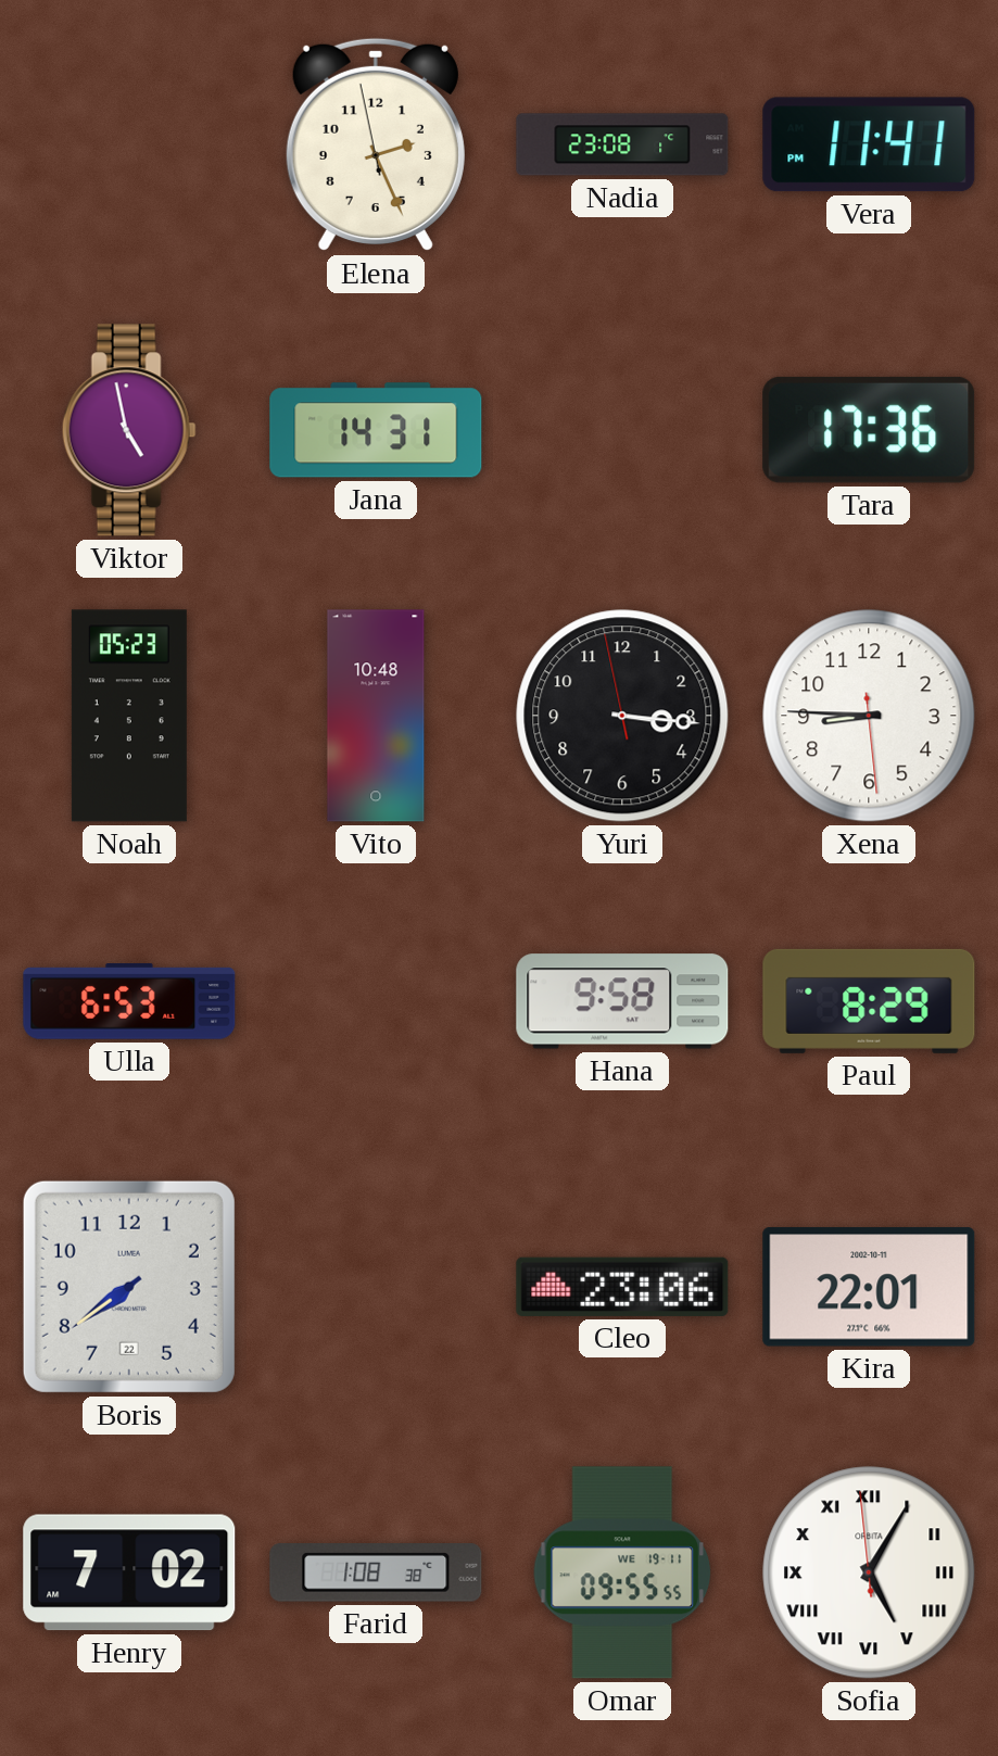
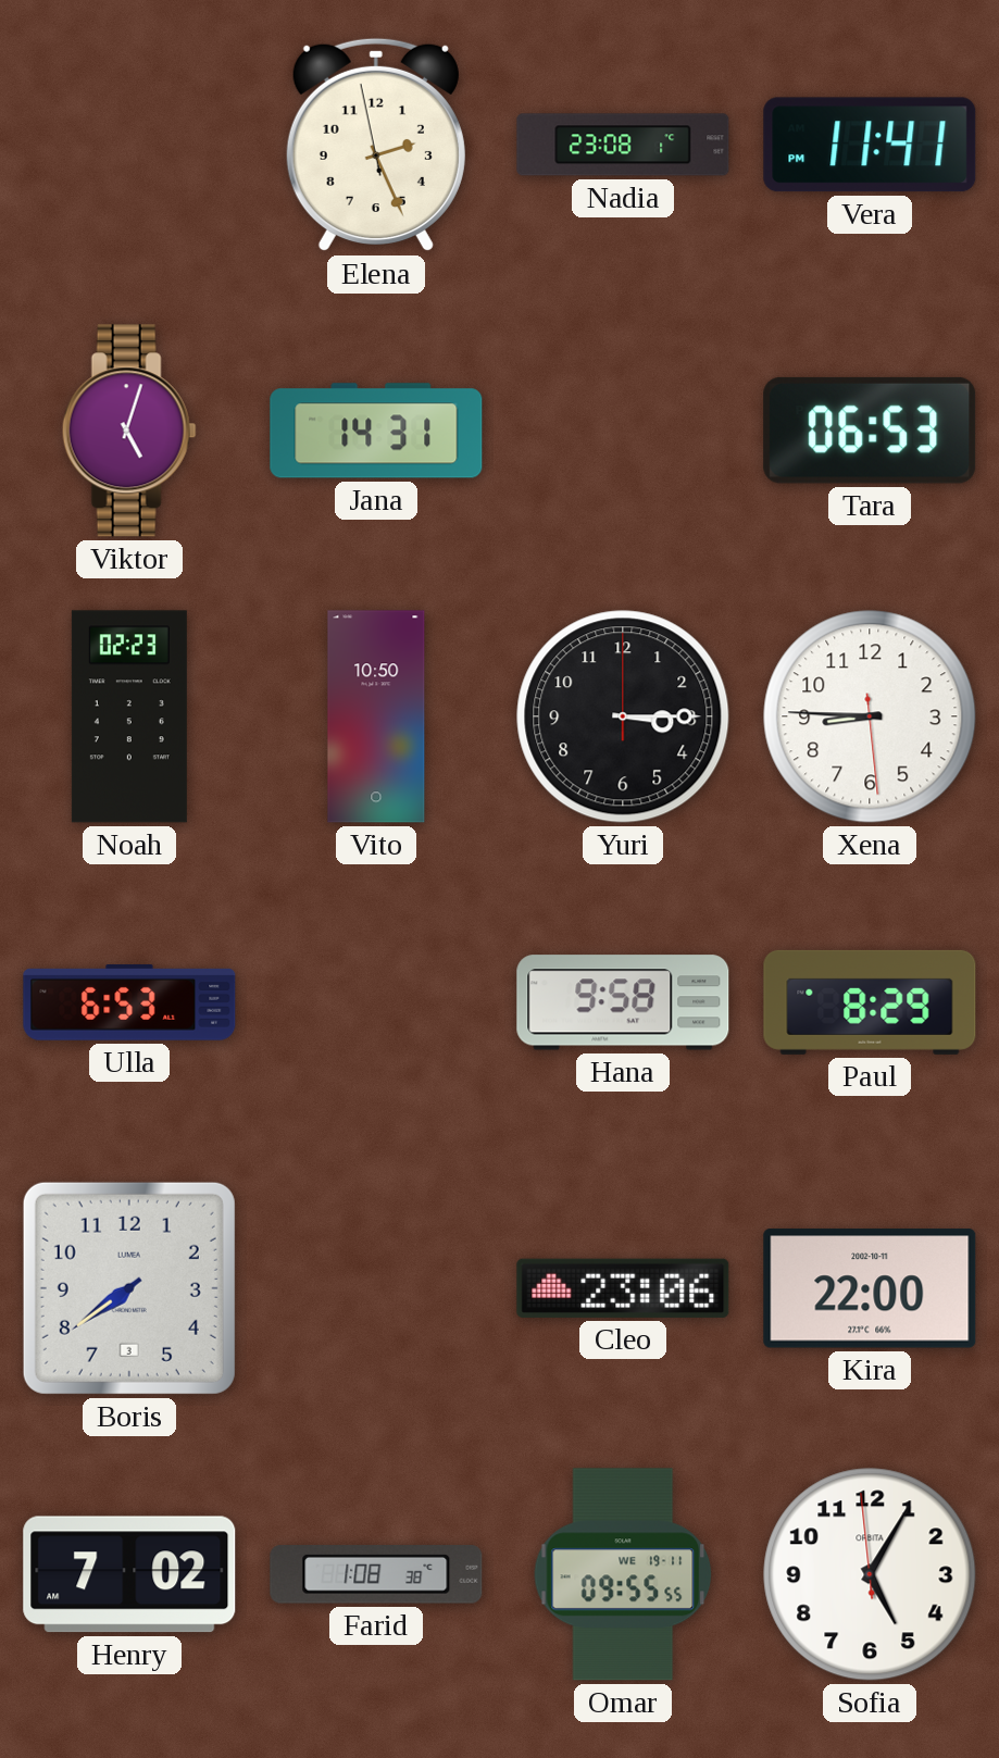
Viktor: 4:58 -> 5:03 (129, 431)
Tara: 17:36 -> 06:53 (870, 431)
Noah: 05:23 -> 02:23 (129, 716)
Vito: 10:48 -> 10:50 (376, 716)
Yuri: 3:15:58 -> 3:15:00 (623, 716)
Boris date: 22 -> 3 (129, 1288)
Kira: 22:01 -> 22:00 (870, 1288)
Sofia numerals: Roman -> Arabic (870, 1574)
